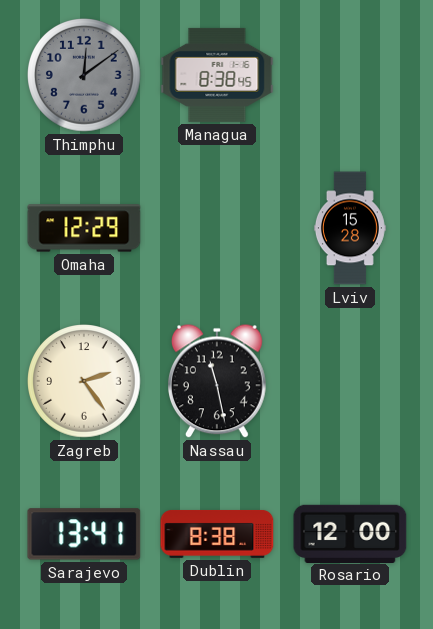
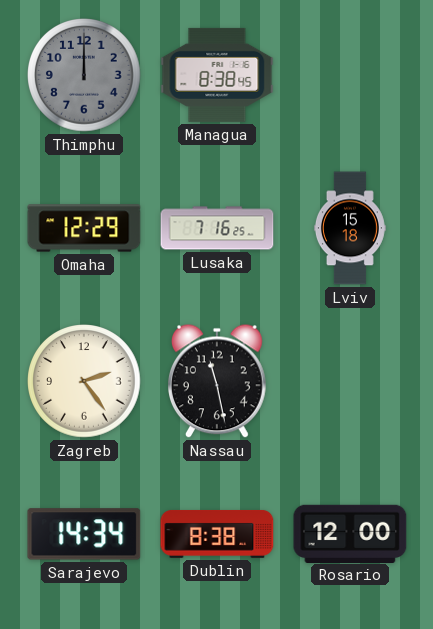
Thimphu: 12:09 -> 12:00 (85, 76)
Lusaka: none -> 7:16 (217, 228)
Lviv: 15:28 -> 15:18 (350, 228)
Sarajevo: 13:41 -> 14:34 (84, 534)
